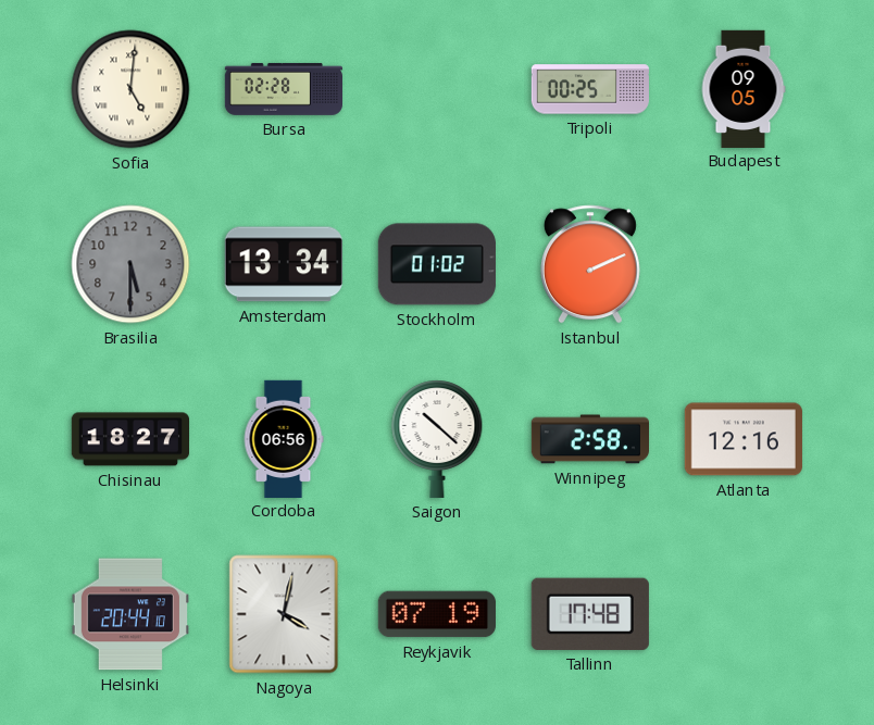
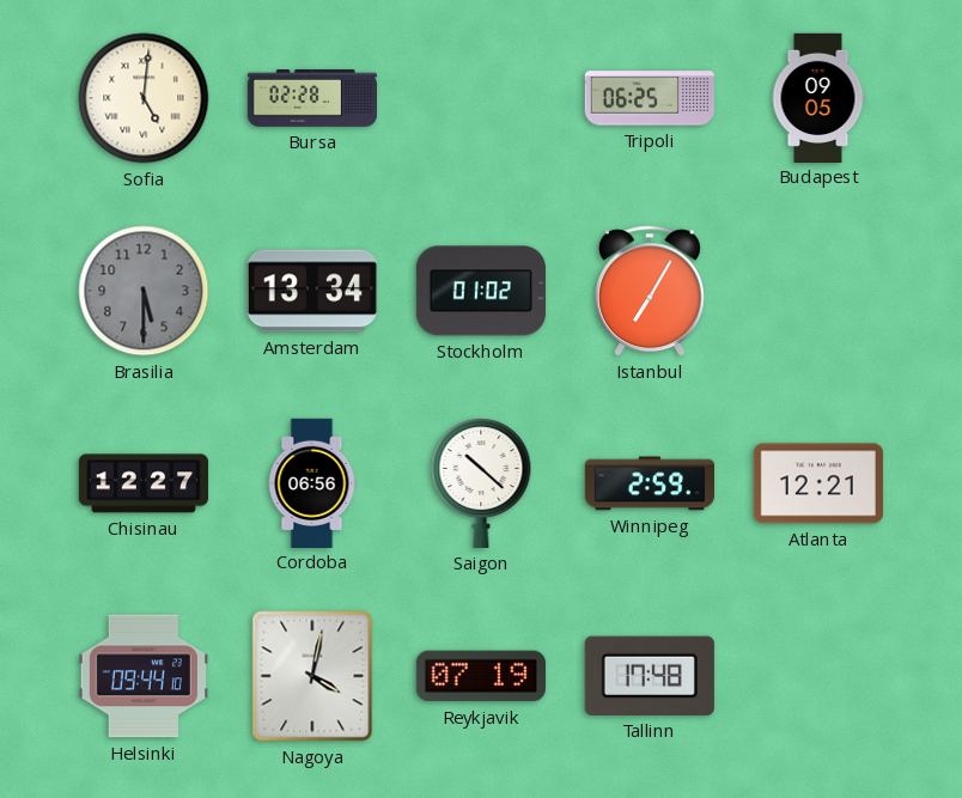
Tripoli: 00:25 -> 06:25 (650, 98)
Istanbul: 2:11 -> 7:05 (650, 291)
Chisinau: 18:27 -> 12:27 (142, 483)
Winnipeg: 2:58 -> 2:59 (649, 483)
Atlanta: 12:16 -> 12:21 (818, 483)
Helsinki: 20:44 -> 09:44 (144, 676)
